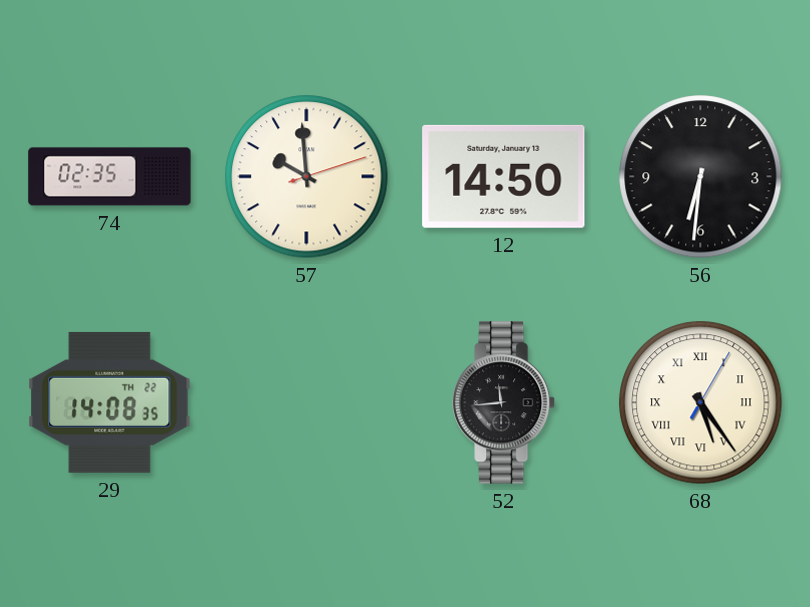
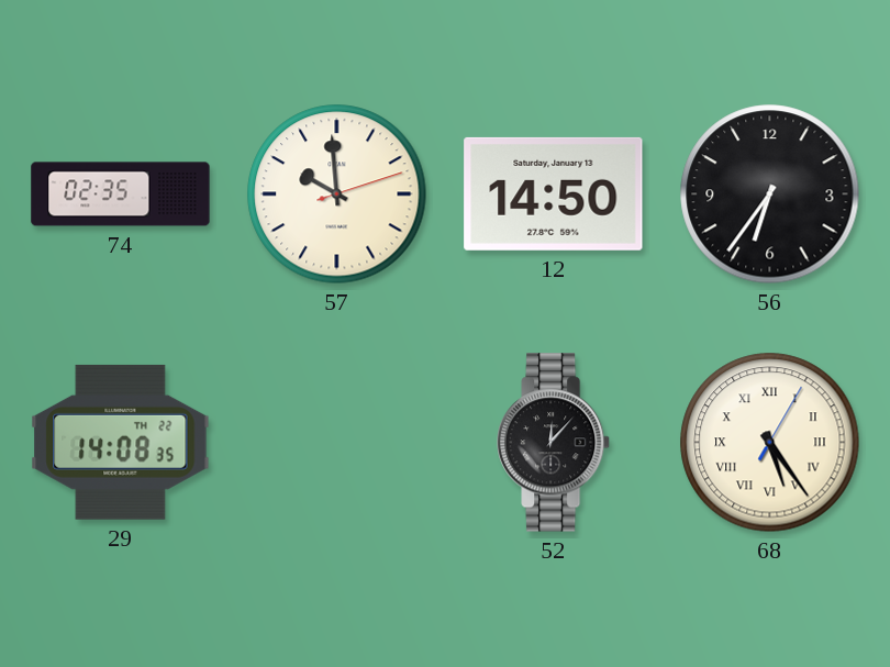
56: 6:31 -> 6:36 (770, 194)
52: 11:44 -> 12:07 (555, 443)
